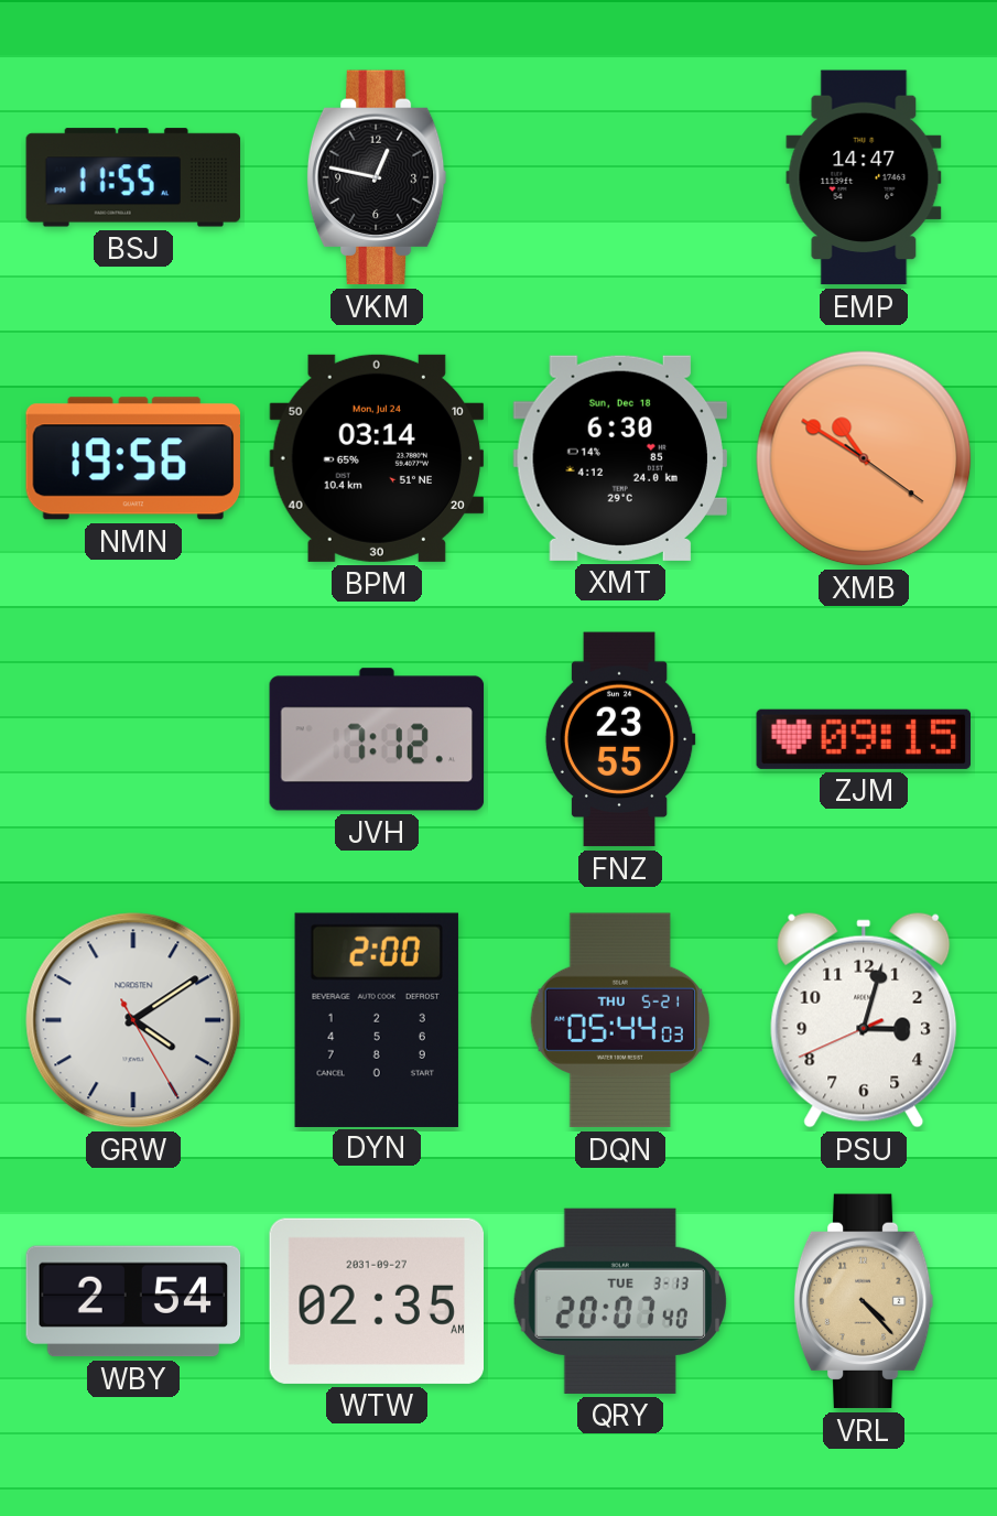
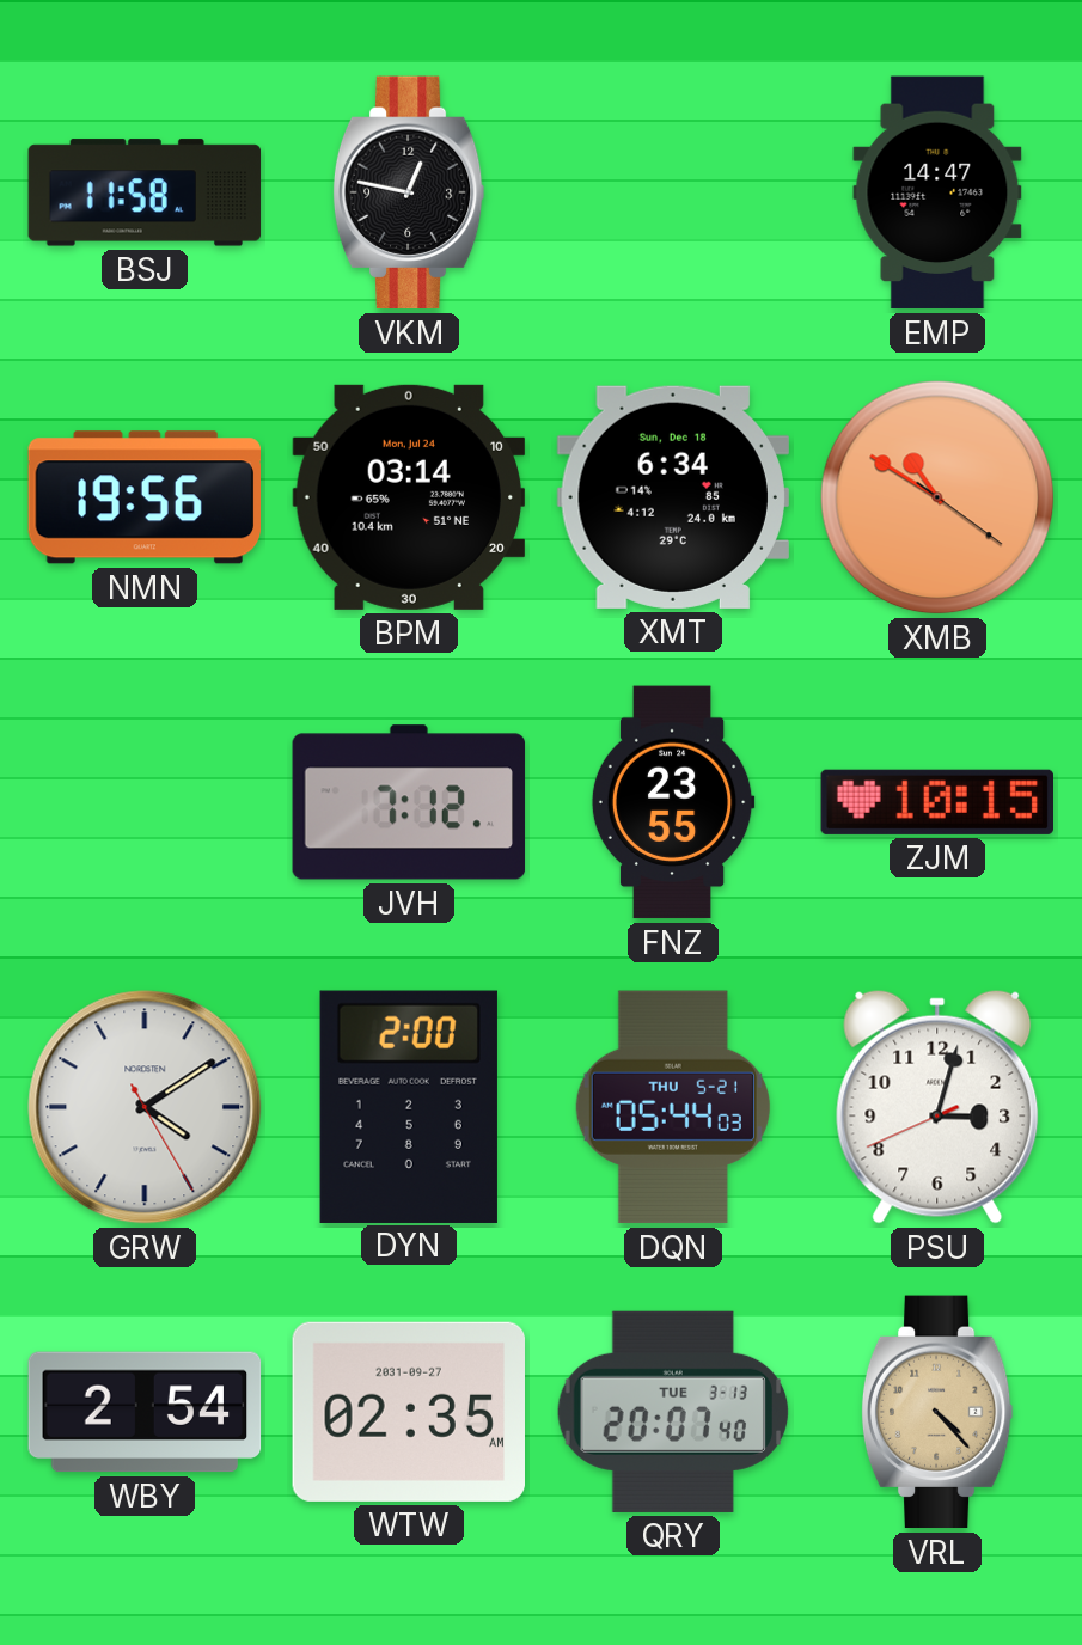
BSJ: 11:55 -> 11:58 (145, 192)
XMT: 6:30 -> 6:34 (673, 497)
ZJM: 09:15 -> 10:15 (936, 802)
